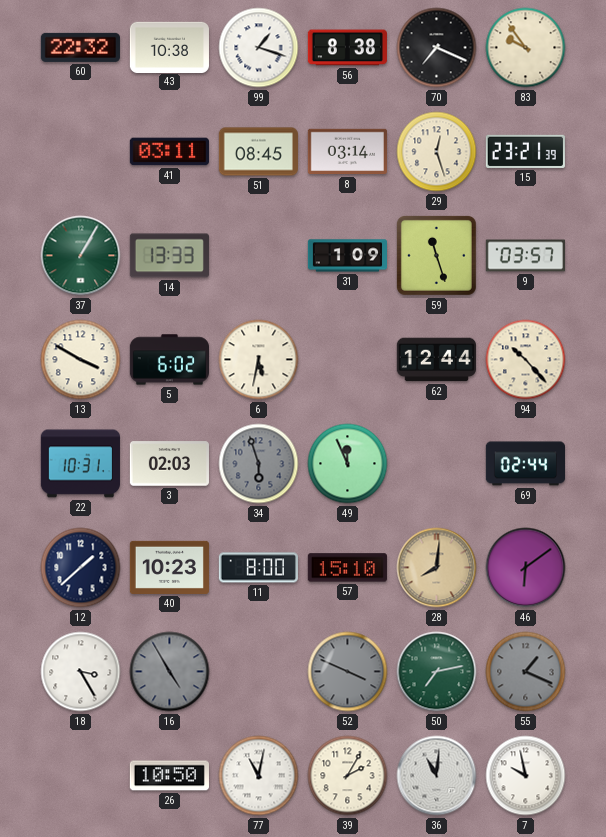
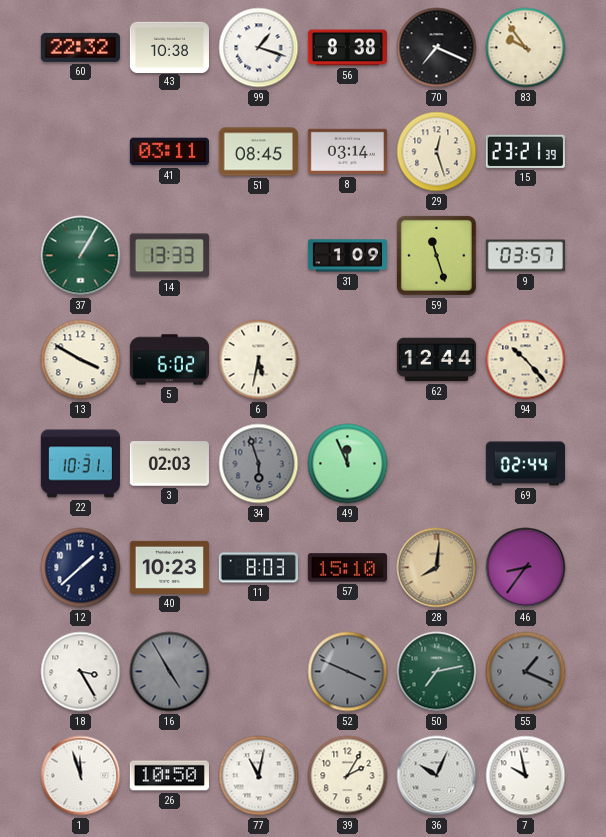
11: 8:00 -> 8:03 (258, 568)
46: 6:09 -> 8:36 (526, 568)
1: none -> 11:57 (81, 776)
36: 11:01 -> 10:04 (437, 776)
